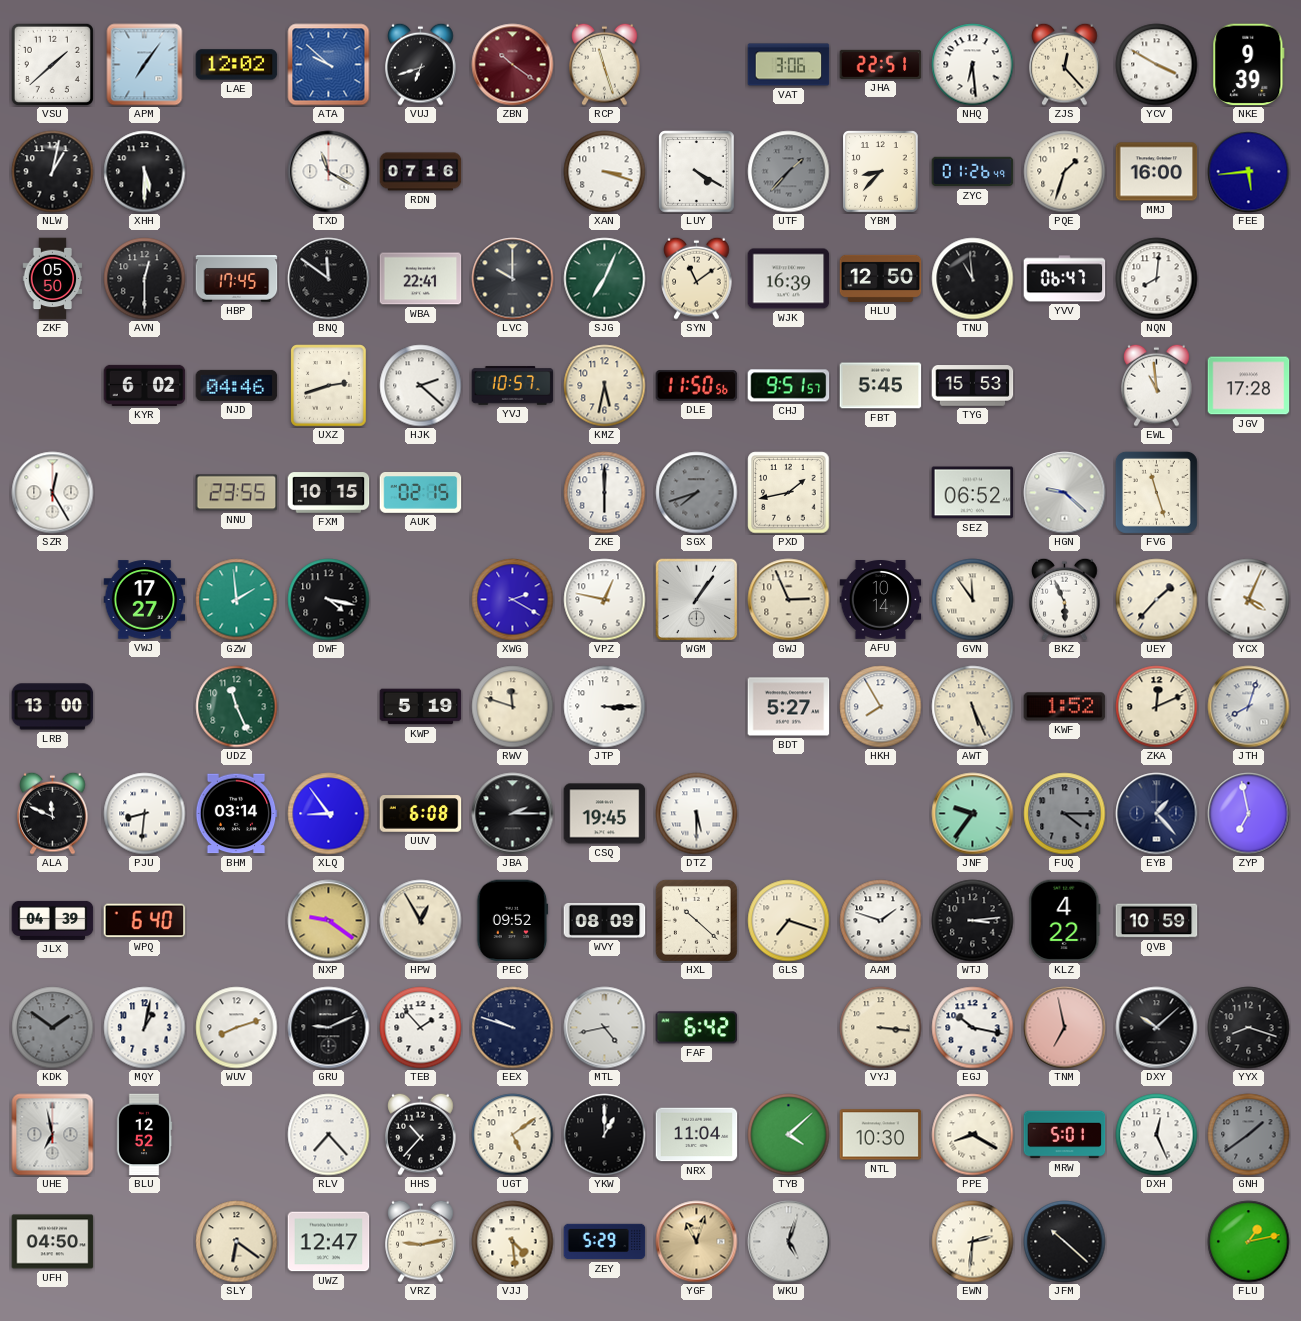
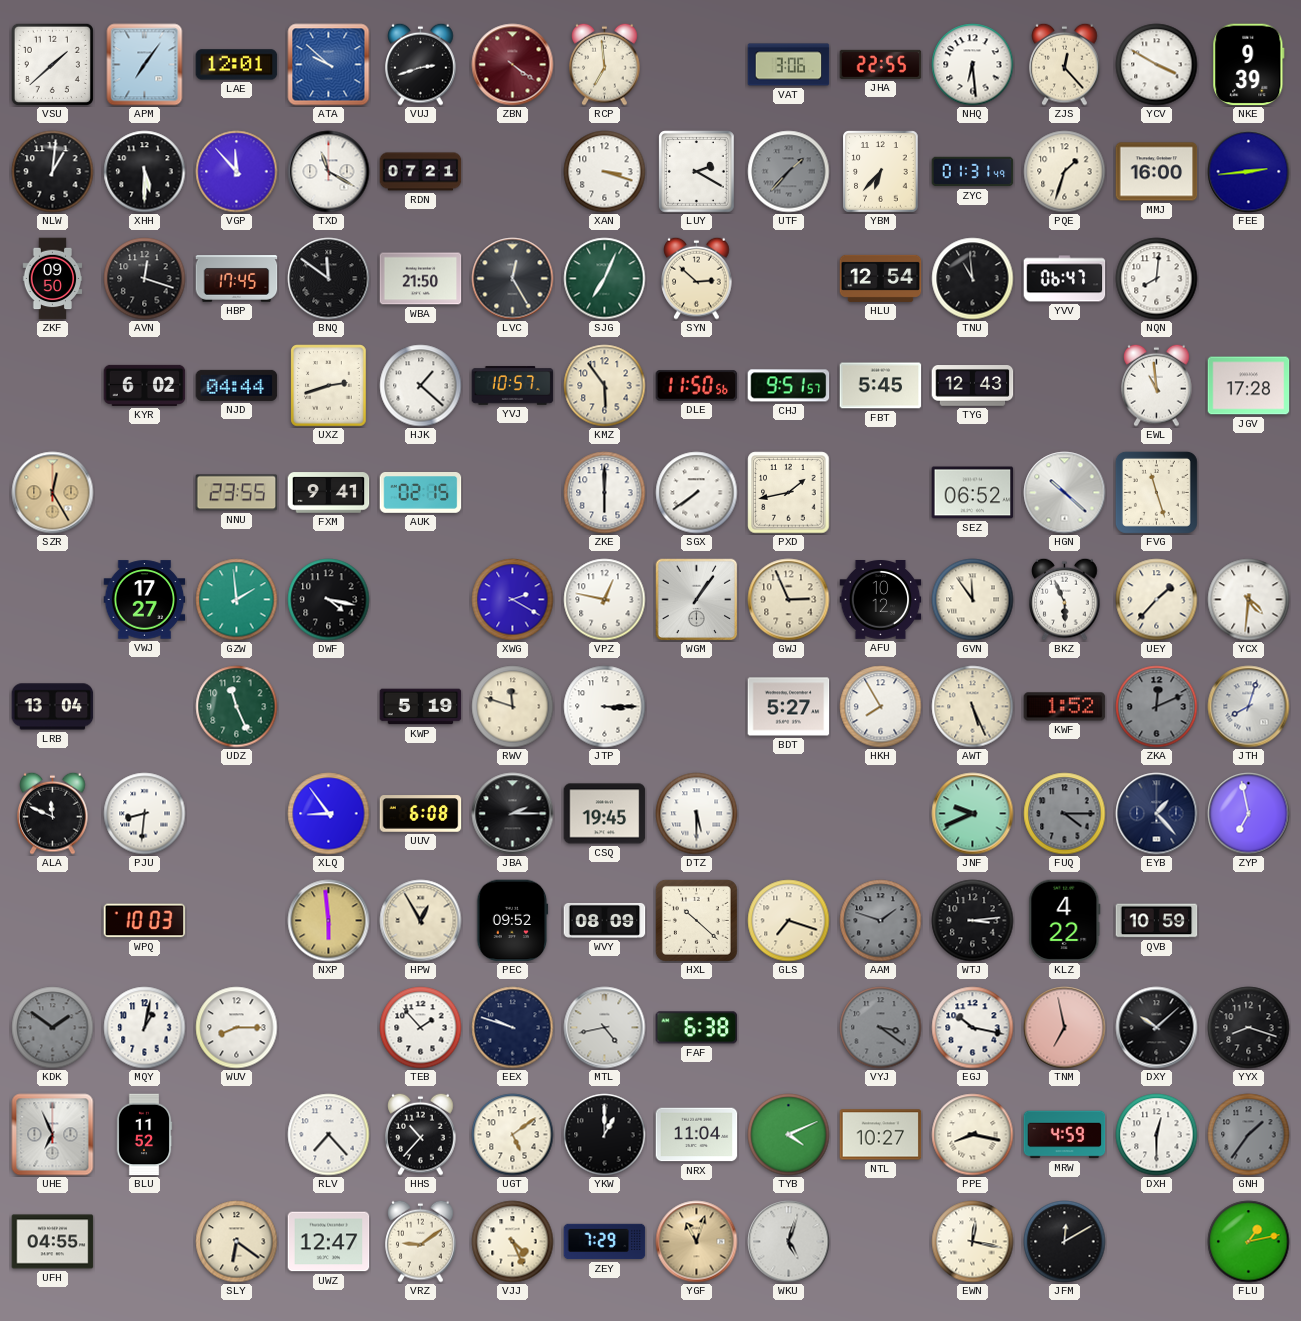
LAE: 12:02 -> 12:01 (237, 65)
VUJ: 6:42 -> 2:42 (421, 64)
ZBN: 10:21 -> 4:21 (513, 65)
RCP: 11:27 -> 6:59 (605, 64)
JHA: 22:51 -> 22:55 (881, 64)
NLW: 1:02 -> 1:01 (53, 172)
VGP: none -> 11:53 (237, 172)
RDN: 07:16 -> 07:21 (421, 172)
LUY: 4:20 -> 2:20 (697, 172)
YBM: 8:37 -> 6:37 (881, 172)
ZYC: 01:26 -> 01:31 (973, 172)
FEE: 5:44 -> 2:44 (1249, 172)
ZKF: 05:50 -> 09:50 (53, 279)
AVN: 12:30 -> 12:18 (145, 279)
WBA: 22:41 -> 21:50 (421, 279)
LVC: 10:00 -> 12:25 (513, 279)
SYN: 11:09 -> 2:52 (697, 278)
WJK: 16:39 -> none (789, 279)
HLU: 12:50 -> 12:54 (881, 278)
NJD: 04:46 -> 04:44 (237, 385)
HJK: 2:22 -> 1:22 (421, 386)
KMZ: 5:32 -> 5:54 (605, 386)
TYG: 15:53 -> 12:43 (973, 386)
SZR dial: white -> champagne (53, 493)
FXM: 10:15 -> 9:41 (329, 493)
SGX: 7:42 -> 7:39 (697, 493)
SGX dial: grey -> white (697, 493)
HGN: 9:22 -> 10:22 (1065, 493)
AFU: 10:14 -> 10:12 (881, 600)
YCX: 4:04 -> 4:31 (1249, 600)
LRB: 13:00 -> 13:04 (53, 707)
ZKA dial: cream -> grey (1157, 707)
BHM: 03:14 -> none (236, 814)
JNF: 9:36 -> 9:41 (973, 814)
JLX: 04:39 -> none (53, 920)
WPQ: 6:40 -> 10:03 (145, 921)
NXP: 9:21 -> 5:59 (329, 921)
AAM dial: white -> grey (881, 921)
WUV: 8:12 -> 8:15 (237, 1028)
GRU: 9:11 -> none (329, 1028)
FAF: 6:42 -> 6:38 (697, 1028)
VYJ: 3:16 -> 3:21 (881, 1028)
VYJ dial: cream -> grey (881, 1028)
UHE: 6:58 -> 6:56 (53, 1135)
BLU: 12:52 -> 11:52 (144, 1135)
TYB: 4:08 -> 4:11 (789, 1135)
NTL: 10:30 -> 10:27 (881, 1135)
PPE: 8:20 -> 8:17 (973, 1135)
MRW: 5:01 -> 4:59 (1065, 1135)
DXH: 12:26 -> 12:30 (1157, 1135)
GNH: 1:39 -> 1:36 (1249, 1135)
UFH: 04:50 -> 04:55 (53, 1242)
VRZ: 9:13 -> 9:09 (421, 1241)
VJJ: 4:29 -> 4:26 (513, 1242)
ZEY: 5:29 -> 7:29 (605, 1242)
EWN: 2:31 -> 12:17 (973, 1242)
JFM: 10:22 -> 12:10 (1065, 1242)
